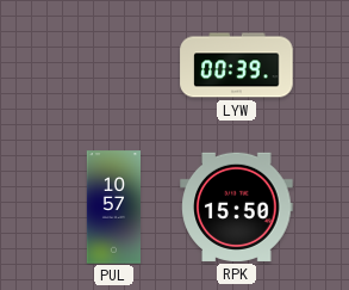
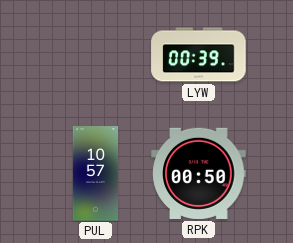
RPK: 15:50 -> 00:50 (199, 173)
